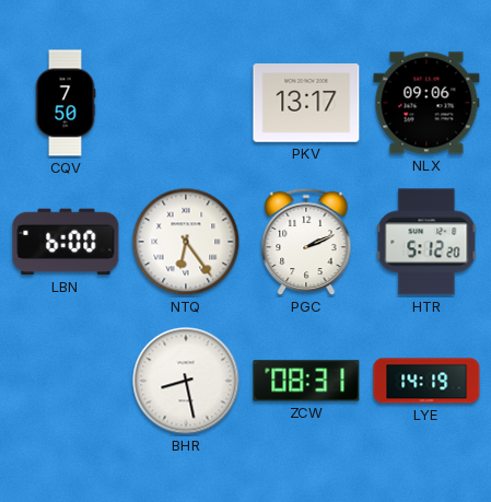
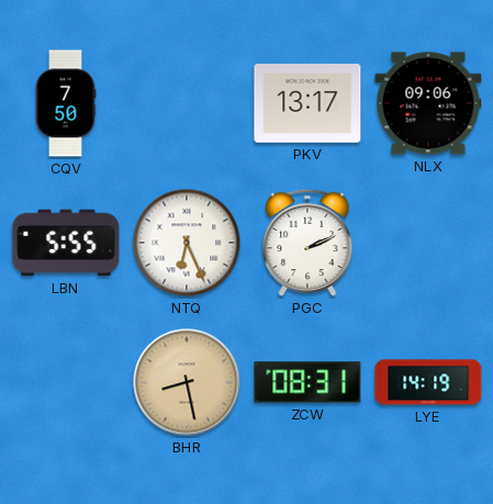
LBN: 6:00 -> 5:55 (66, 243)
NTQ: 6:24 -> 6:26 (187, 243)
HTR: 5:12 -> none (426, 242)
BHR dial: white -> champagne (187, 382)
